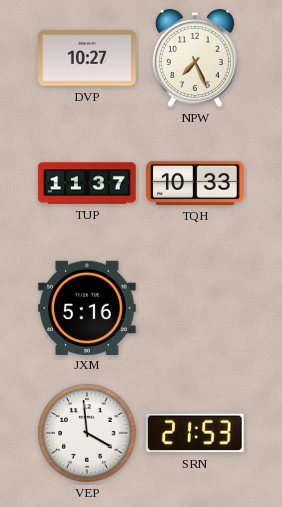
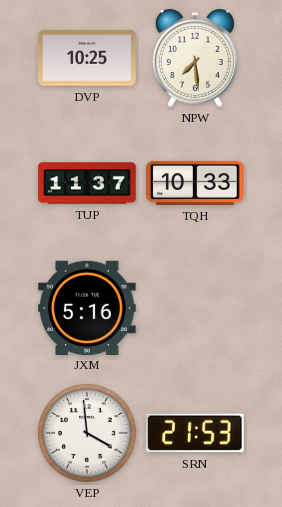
DVP: 10:27 -> 10:25 (87, 58)
NPW: 7:26 -> 7:29 (195, 58)
